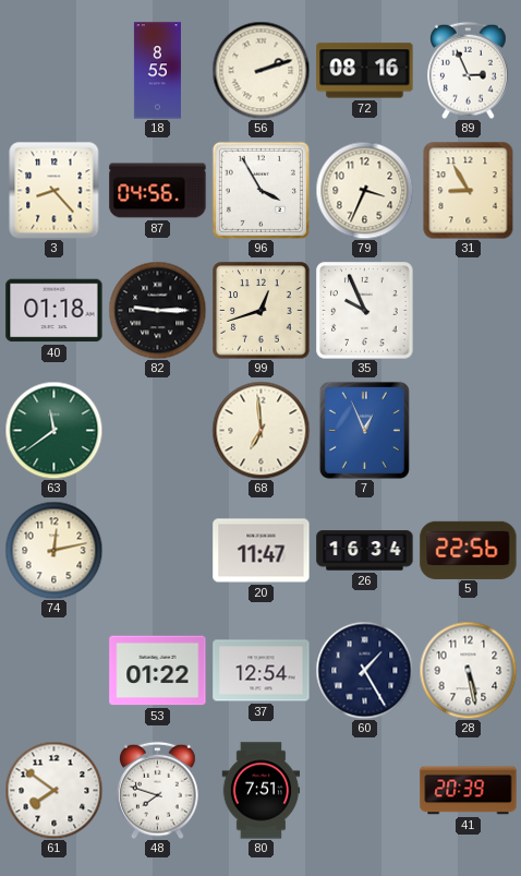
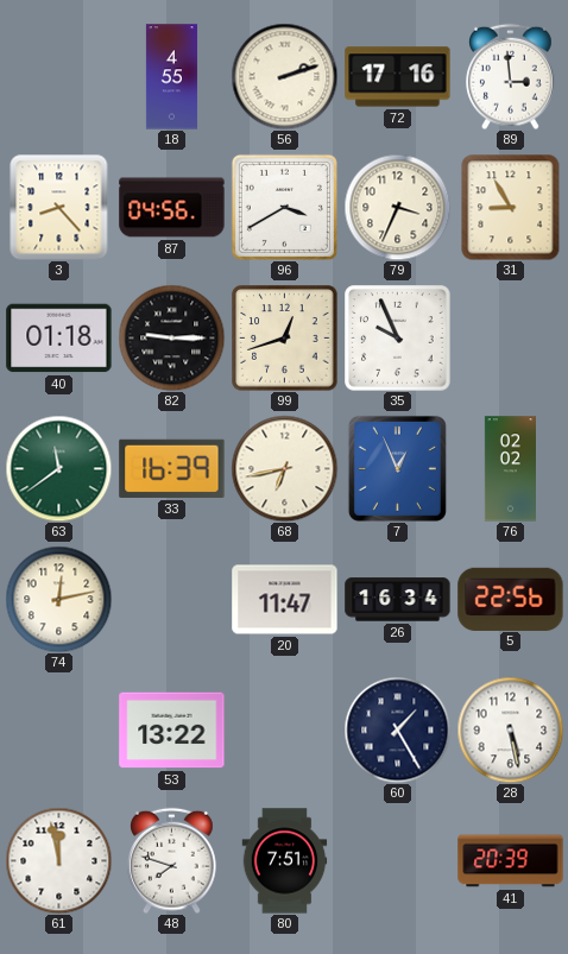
18: 8:55 -> 4:55 (171, 77)
72: 08:16 -> 17:16 (398, 77)
89: 2:56 -> 2:59 (511, 76)
96: 3:55 -> 3:40 (284, 207)
33: none -> 16:39 (172, 468)
68: 6:59 -> 6:43 (284, 468)
76: none -> 02:02 (510, 469)
53: 01:22 -> 13:22 (172, 731)
37: 12:54 -> none (262, 671)
61: 7:51 -> 11:58 (58, 860)
